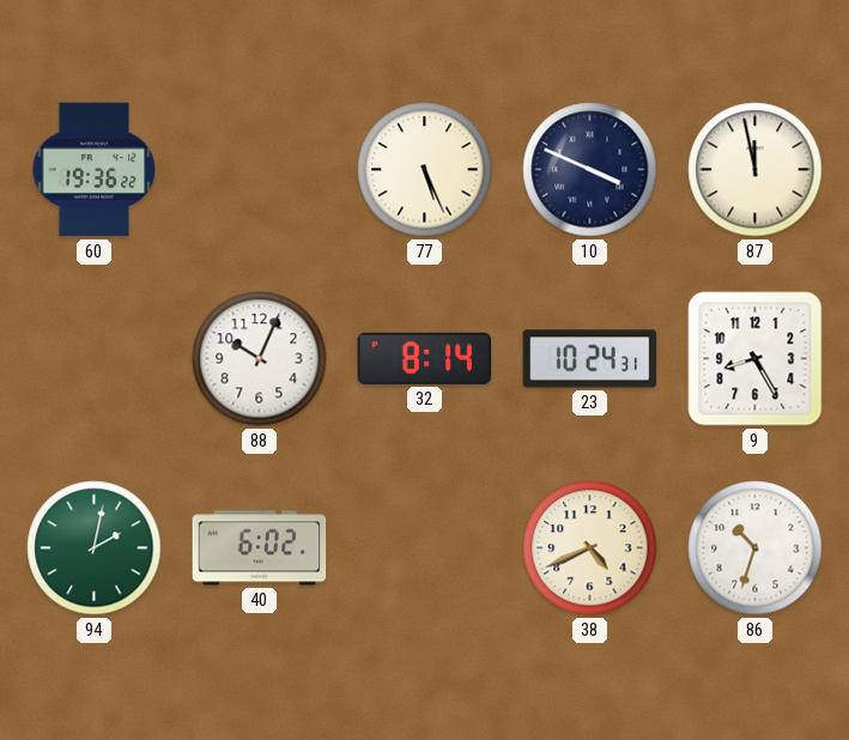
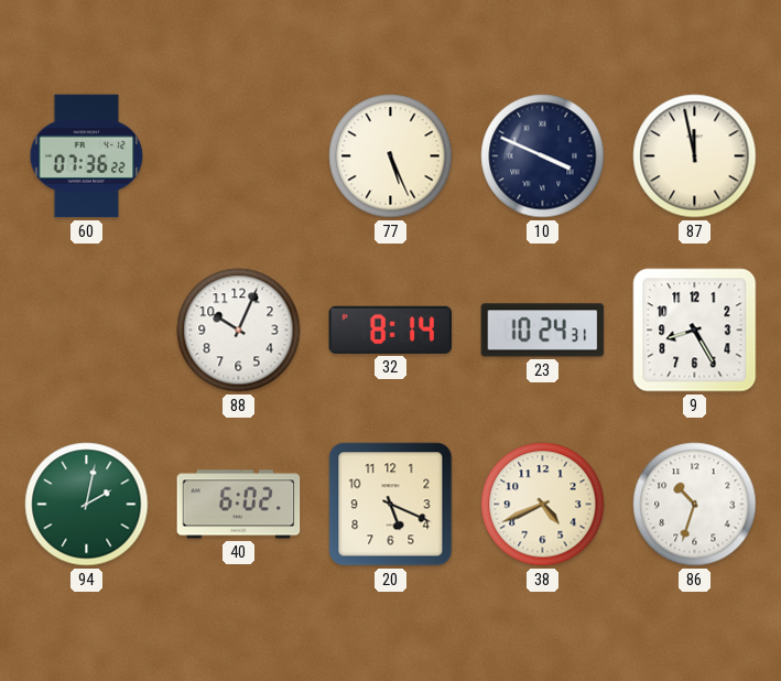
60: 19:36 -> 07:36 (87, 156)
20: none -> 5:19 (391, 505)
